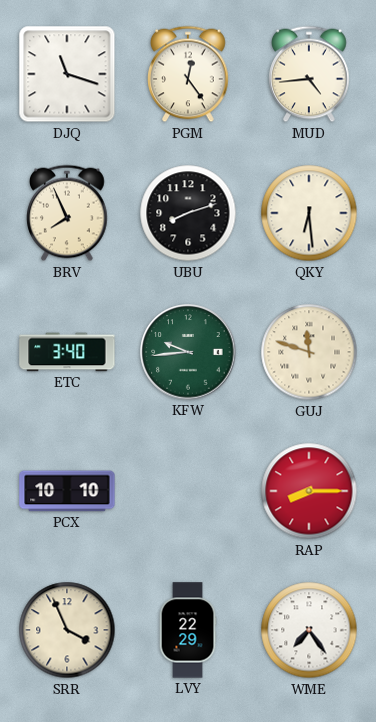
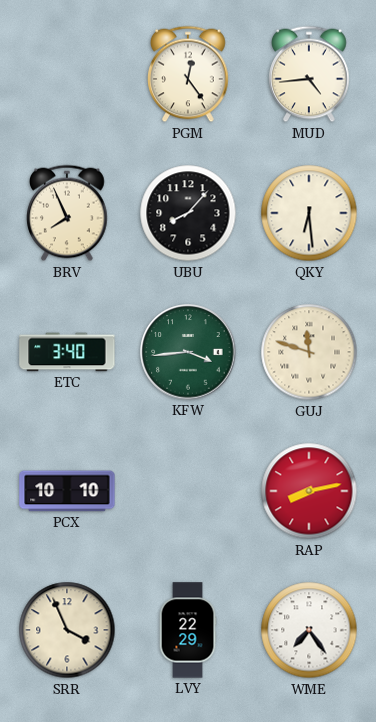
DJQ: 11:18 -> none (67, 74)
UBU: 8:12 -> 8:07 (188, 213)
KFW: 9:44 -> 3:44 (188, 352)
RAP: 8:15 -> 8:13 (309, 491)
